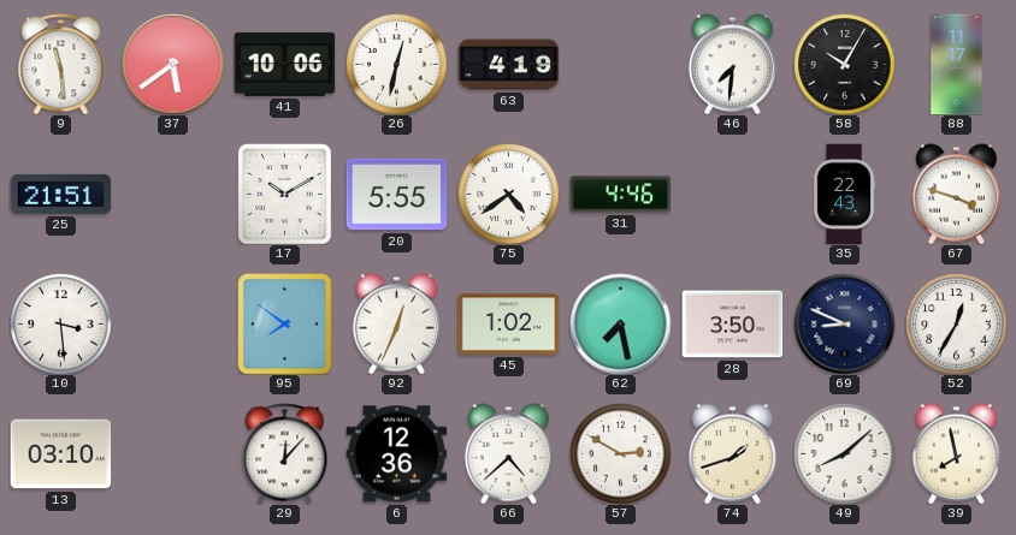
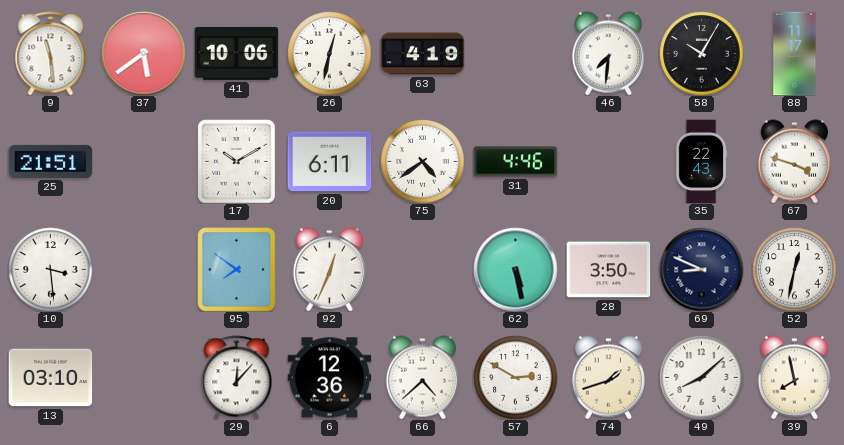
20: 5:55 -> 6:11 (329, 162)
45: 1:02 -> none (508, 325)
62: 7:28 -> 5:28 (515, 269)
52: 12:35 -> 12:32 (794, 269)
